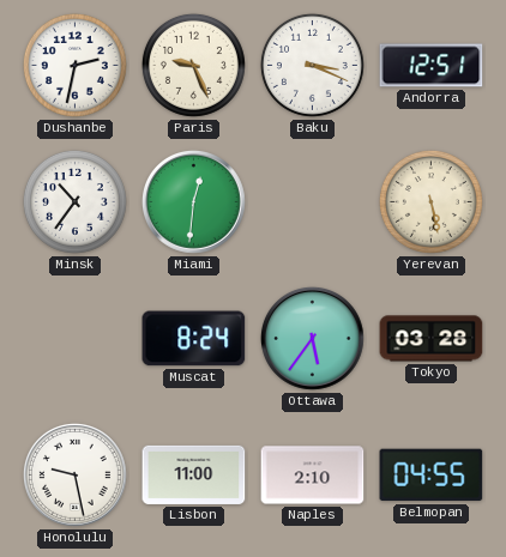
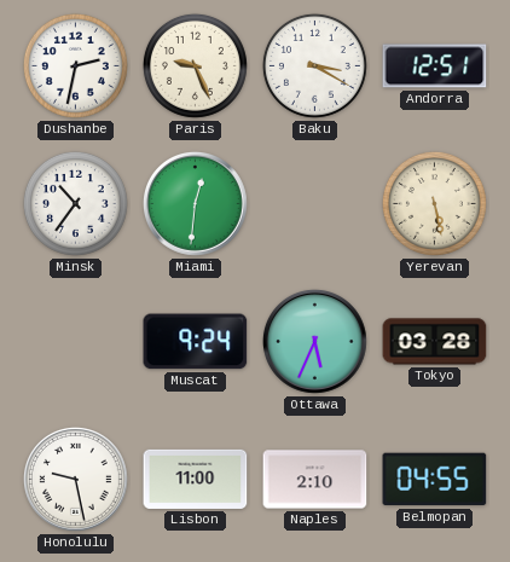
Baku: 3:19 -> 3:20 (314, 65)
Muscat: 8:24 -> 9:24 (196, 342)
Ottawa: 5:36 -> 5:34 (314, 341)
